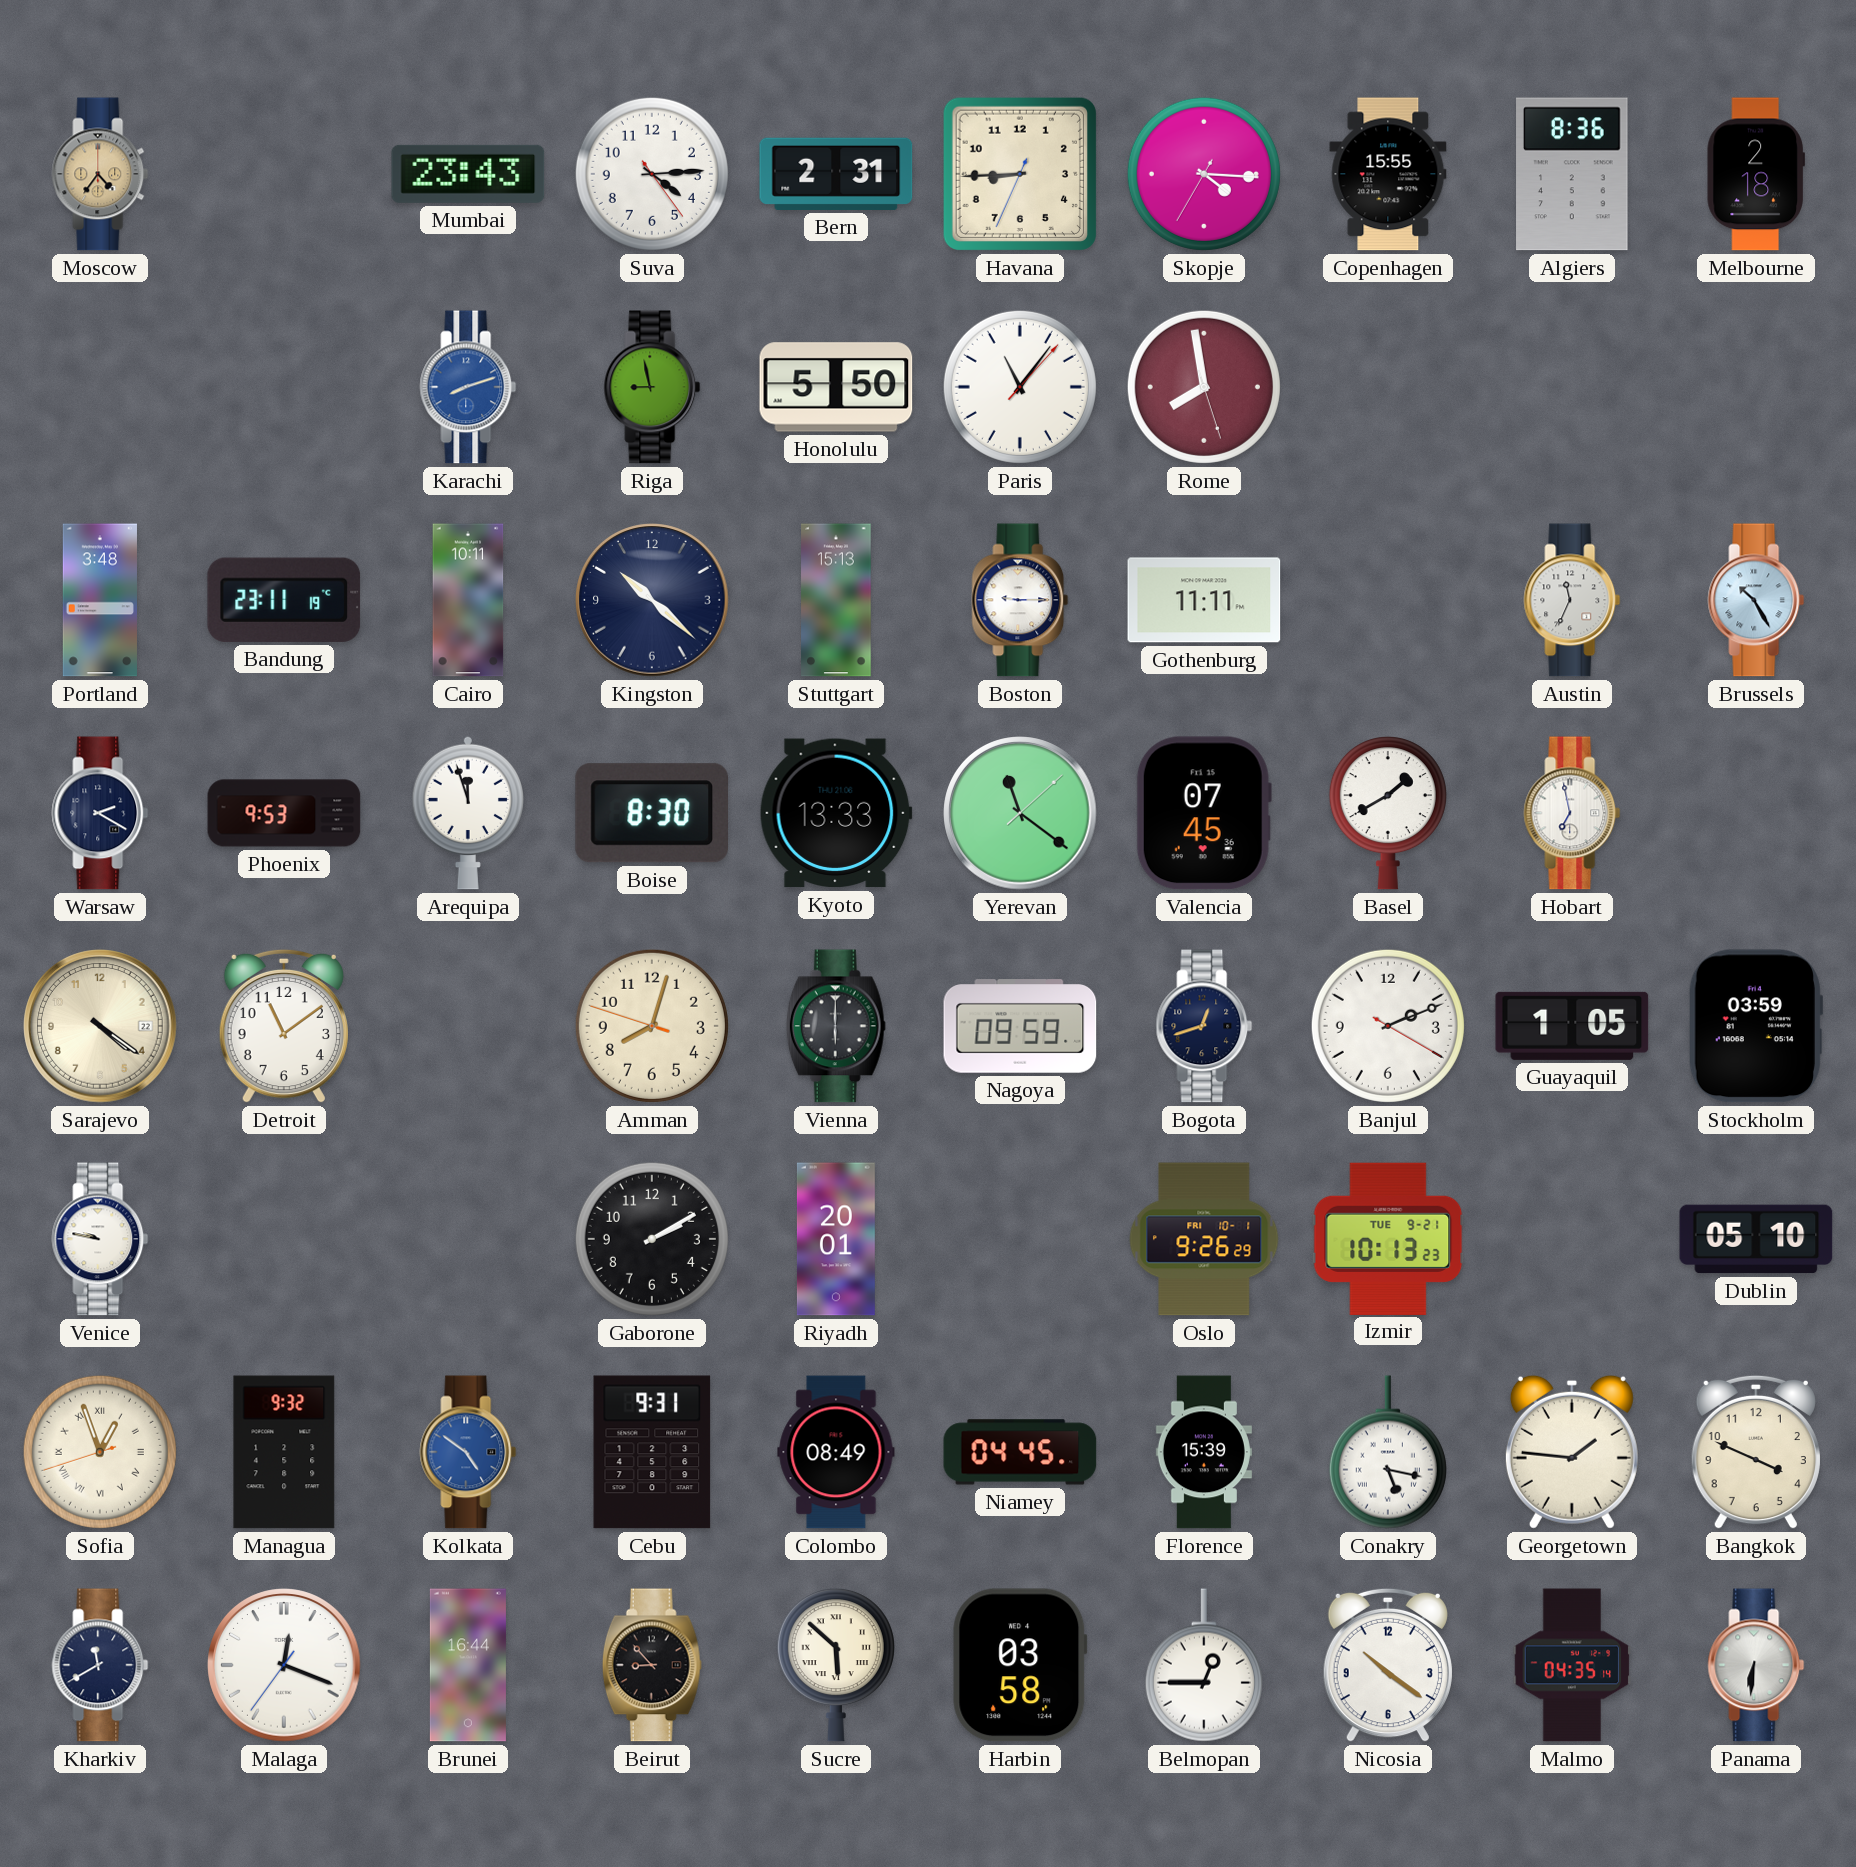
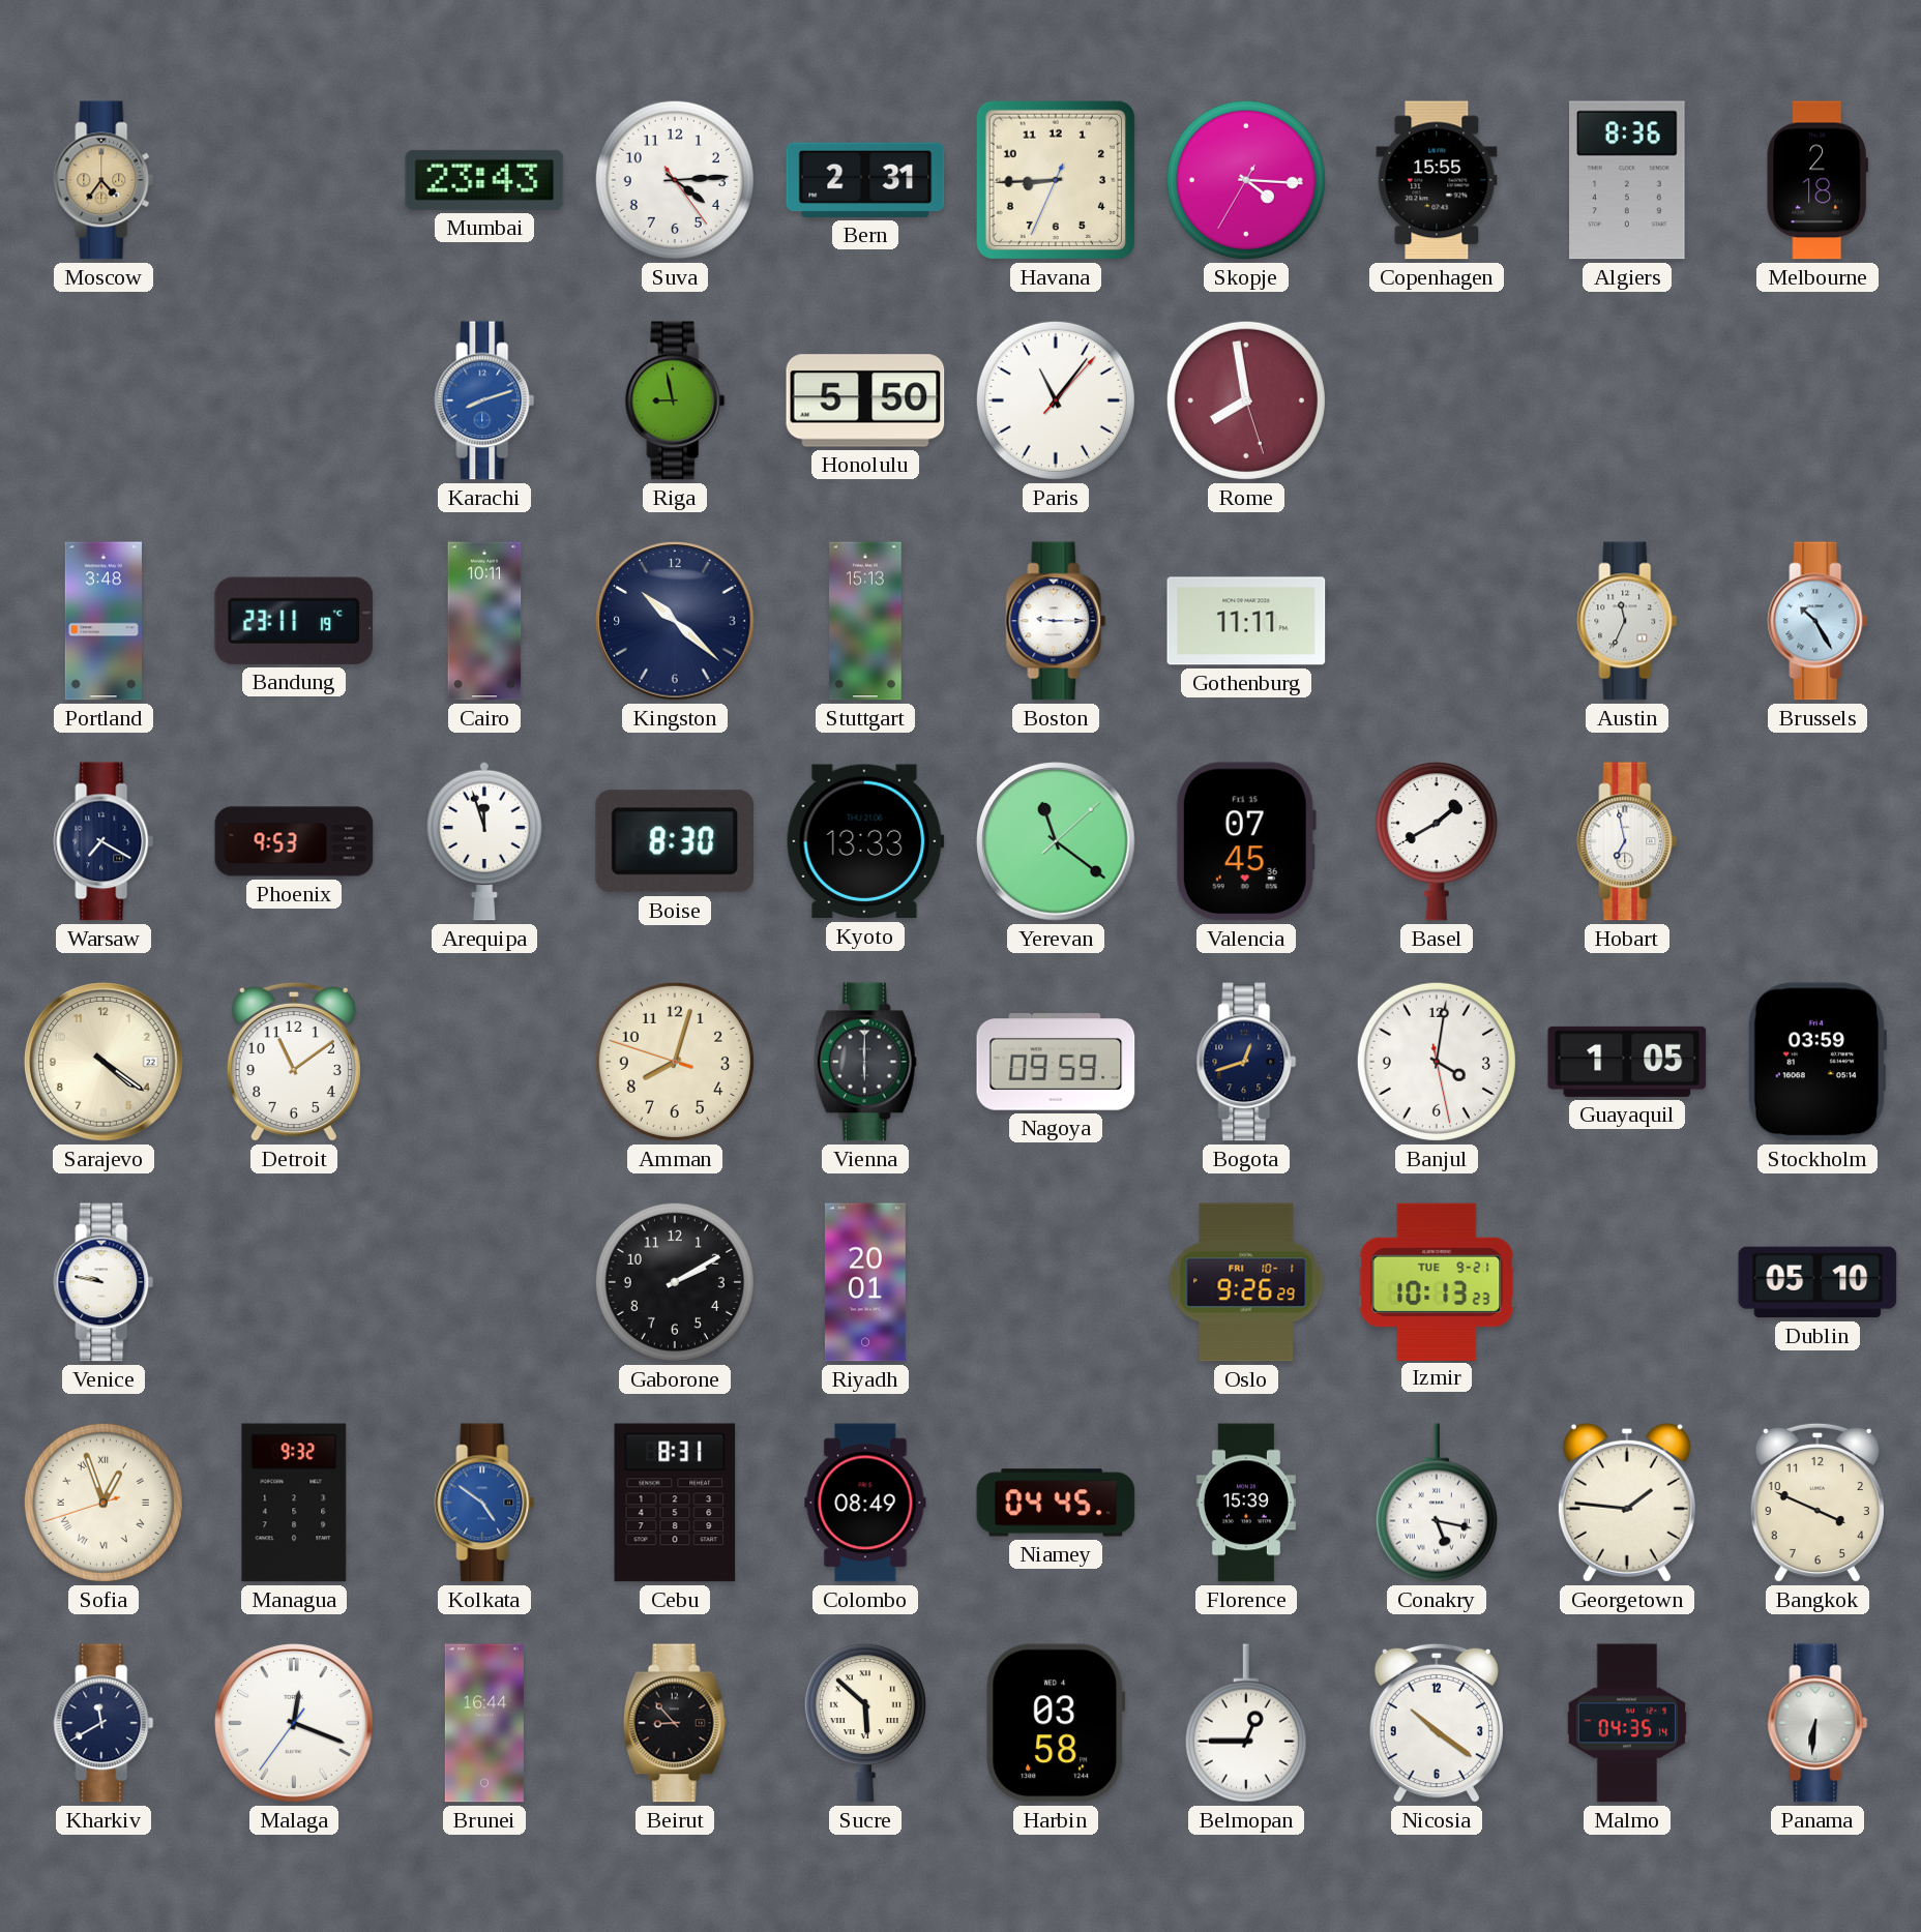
Warsaw: 2:20 -> 7:20 (104, 841)
Banjul: 2:11 -> 4:01 (1437, 1062)
Cebu: 9:31 -> 8:31 (675, 1503)
